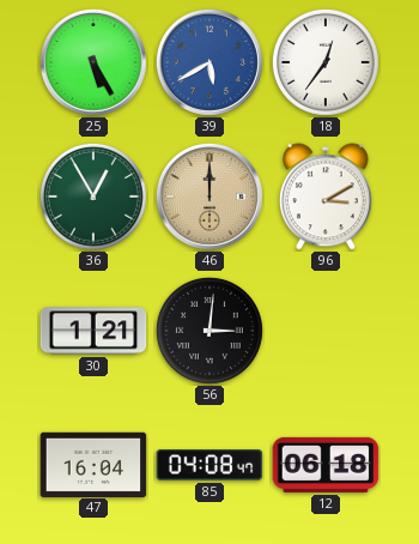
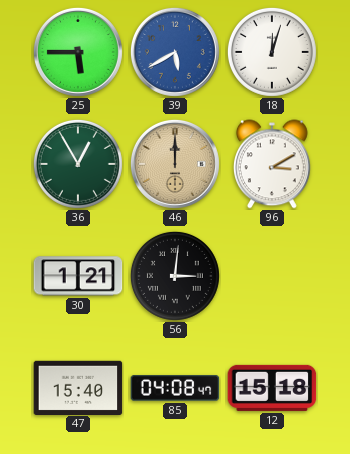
25: 5:25 -> 5:45 (78, 52)
18: 12:36 -> 12:03 (272, 52)
47: 16:04 -> 15:40 (78, 387)
12: 06:18 -> 15:18 (272, 388)
